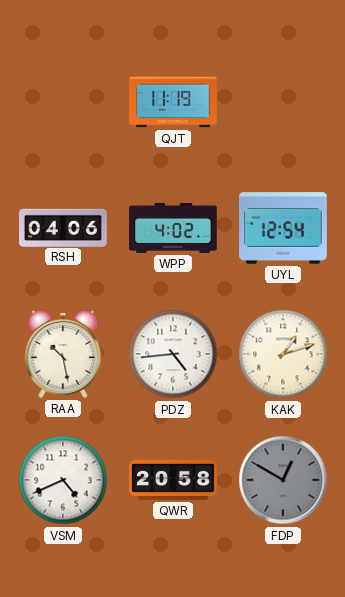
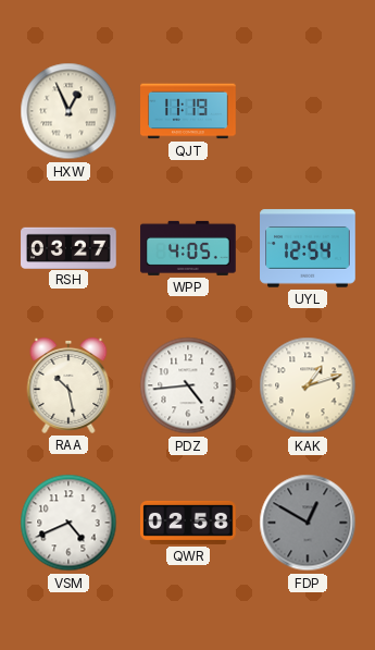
HXW: none -> 12:56 (68, 111)
RSH: 04:06 -> 03:27 (68, 247)
WPP: 4:02 -> 4:05 (188, 248)
QWR: 20:58 -> 02:58 (188, 523)
